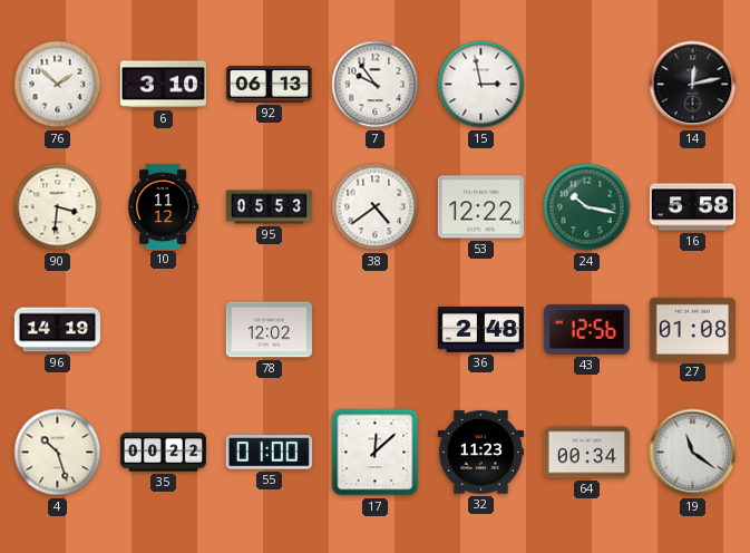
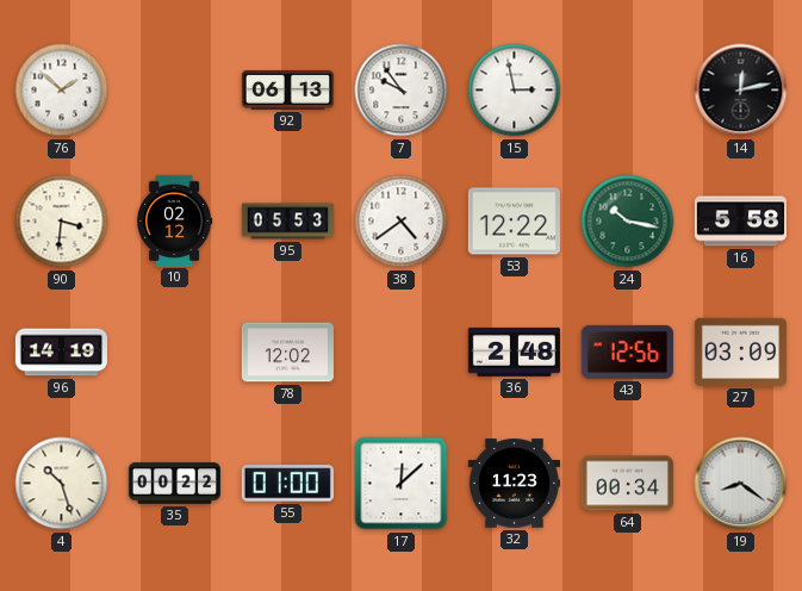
6: 3:10 -> none (163, 85)
10: 11:12 -> 02:12 (175, 220)
27: 01:08 -> 03:09 (740, 352)
19: 11:21 -> 8:21 (741, 484)
